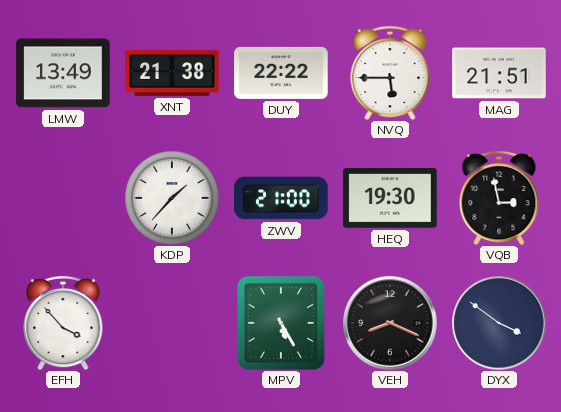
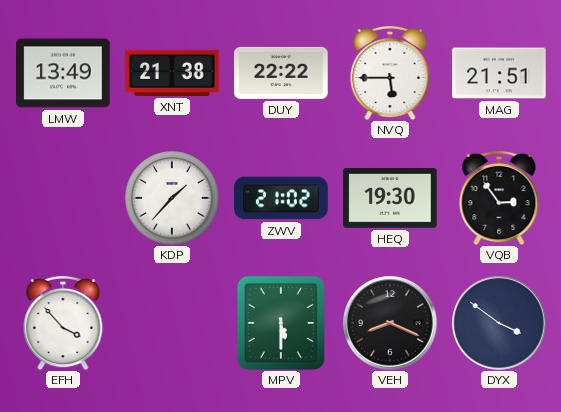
ZWV: 21:00 -> 21:02 (281, 198)
VQB: 2:58 -> 2:54 (499, 198)
MPV: 5:25 -> 5:30 (281, 323)
